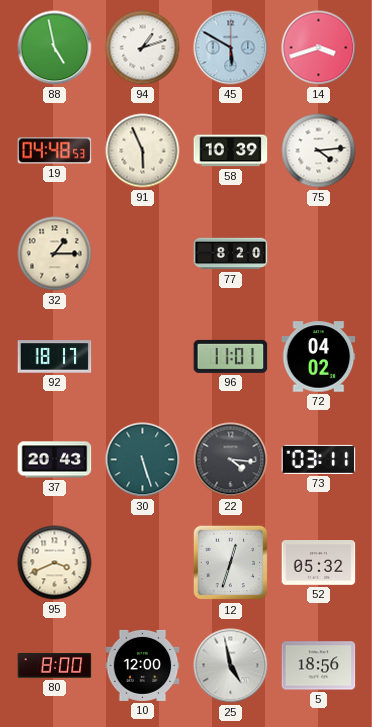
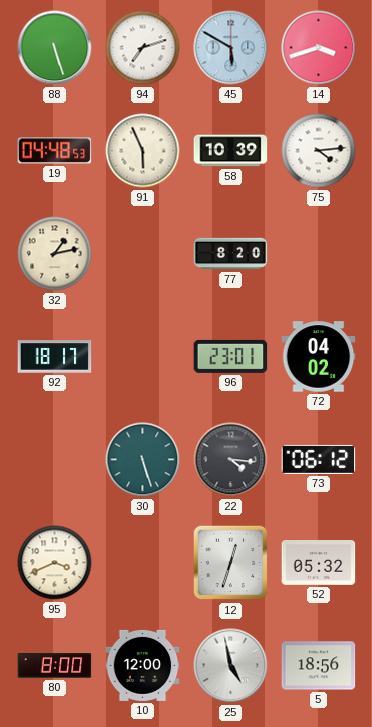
88: 4:58 -> 5:27 (55, 48)
94: 1:12 -> 7:12 (143, 48)
32: 1:15 -> 1:13 (55, 254)
96: 11:01 -> 23:01 (231, 356)
37: 20:43 -> none (55, 460)
73: 03:11 -> 06:12 (319, 459)
